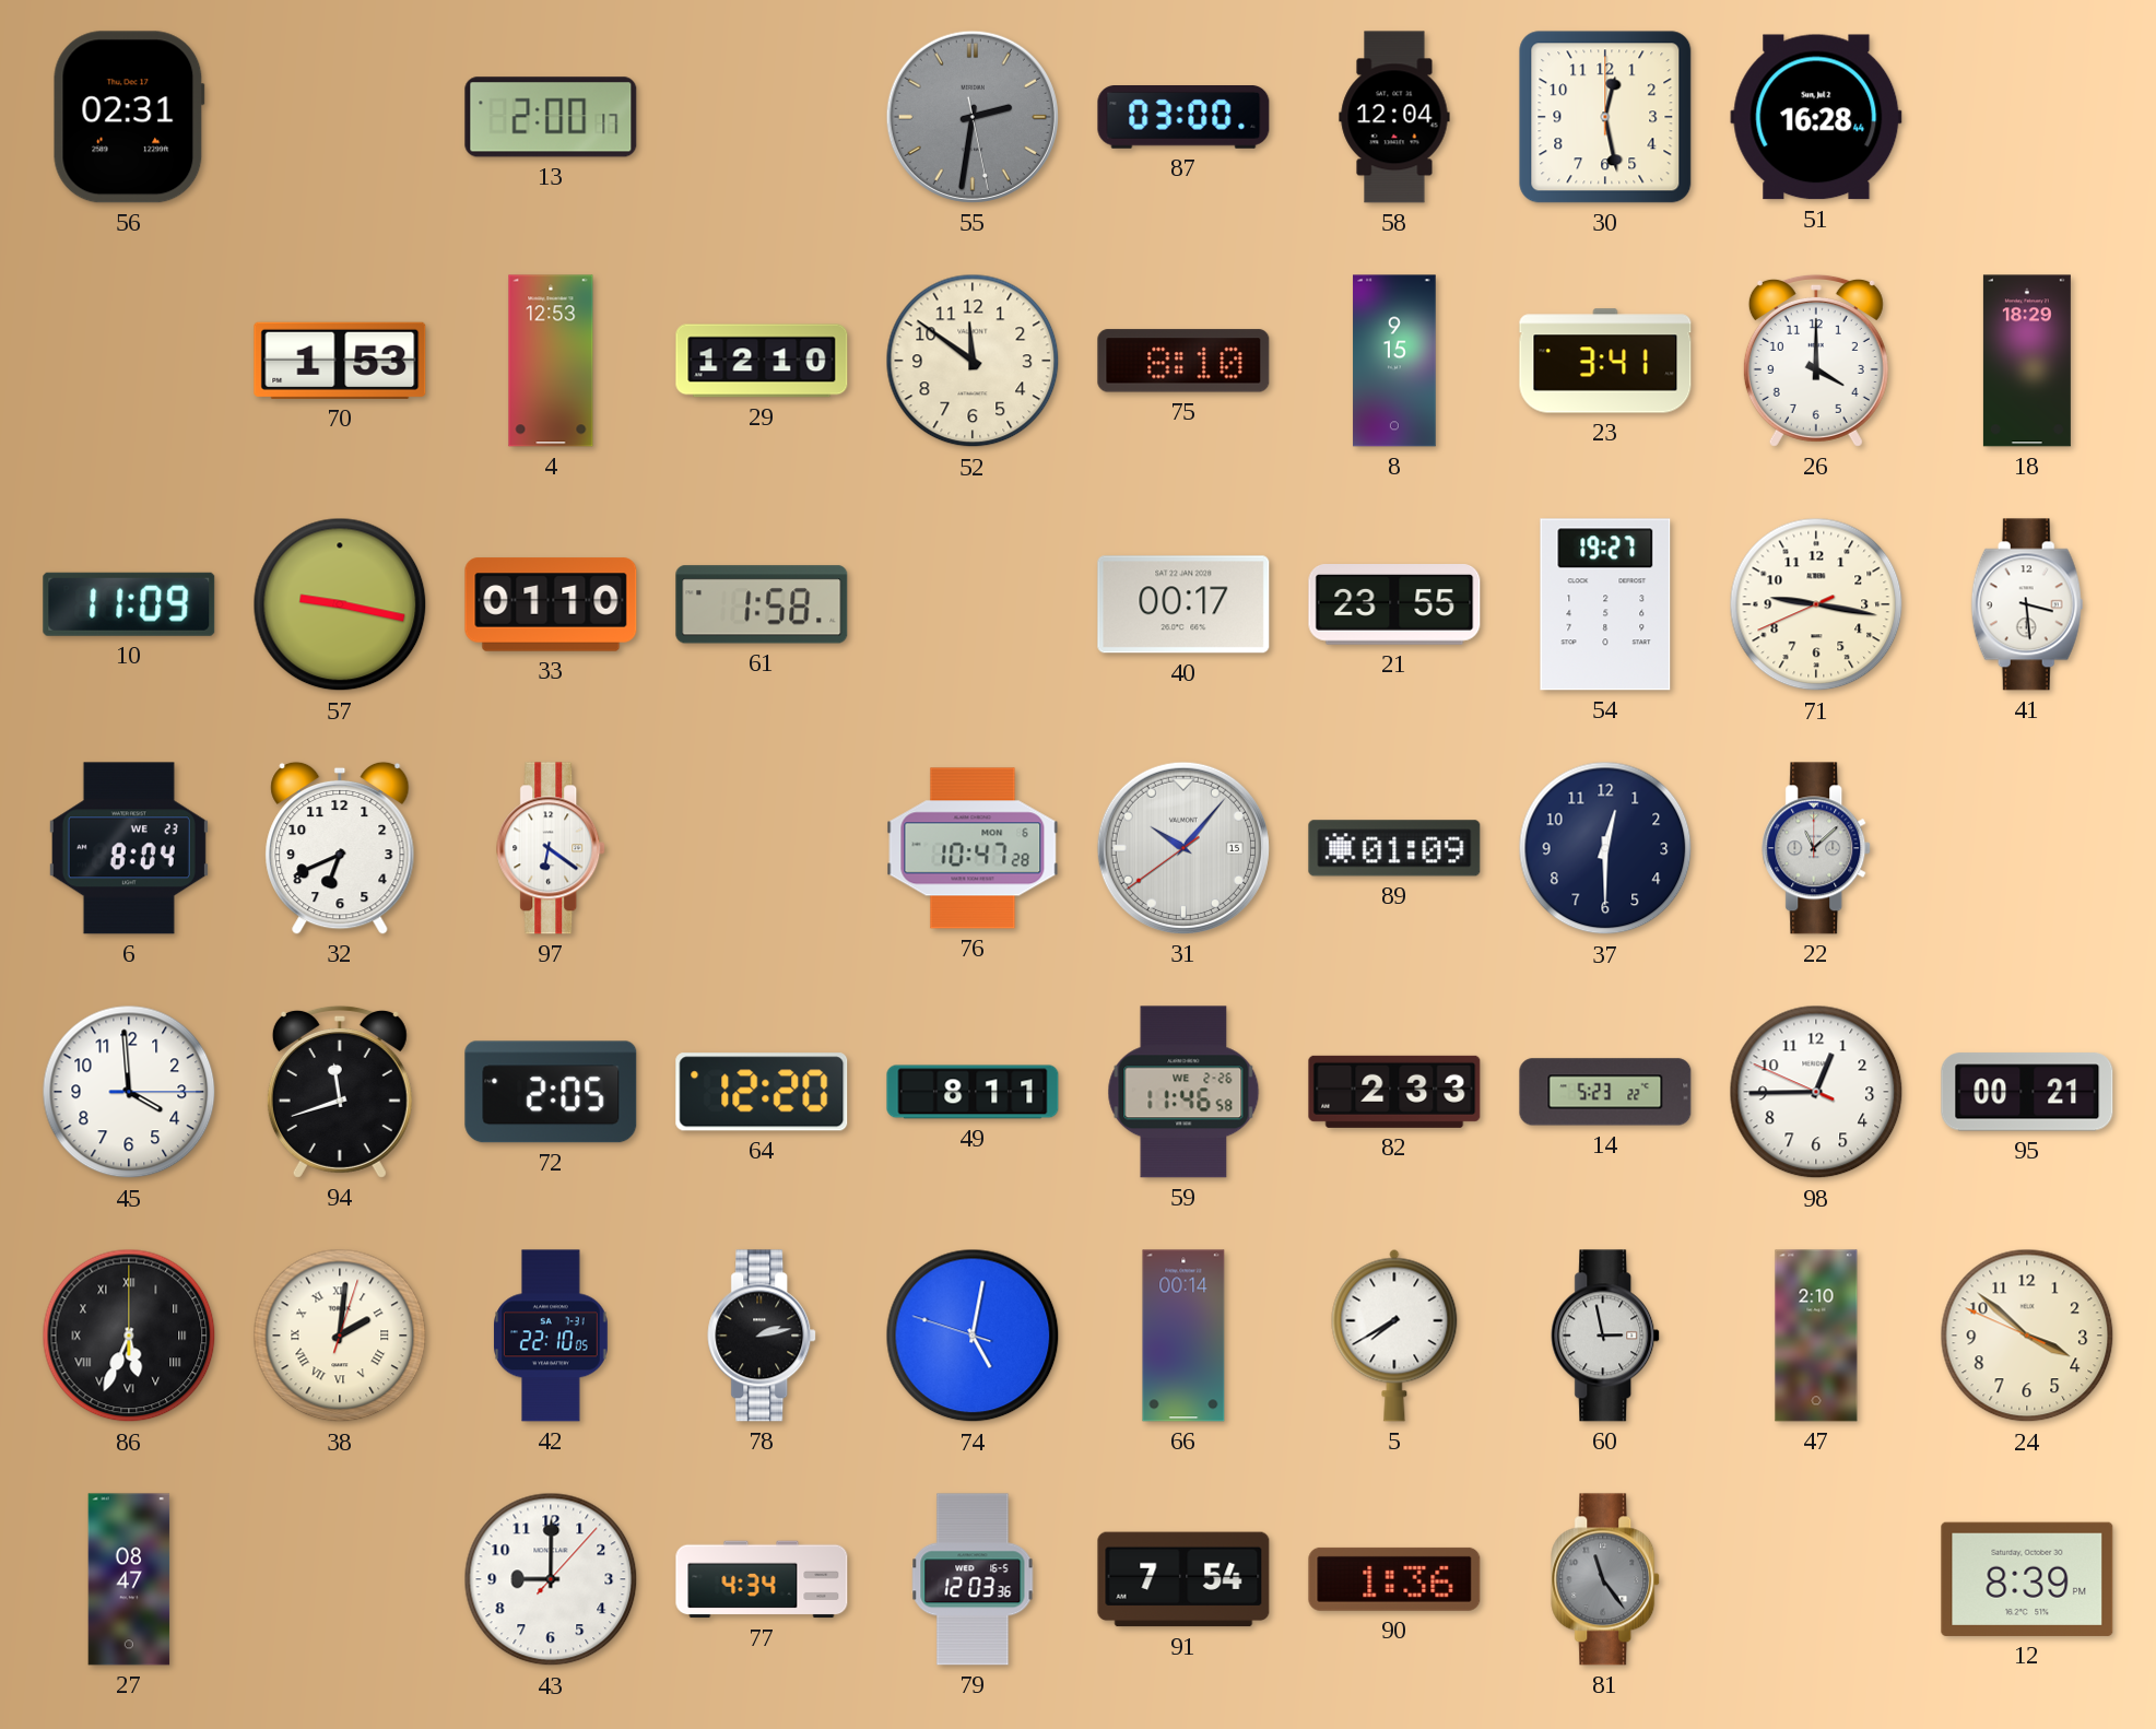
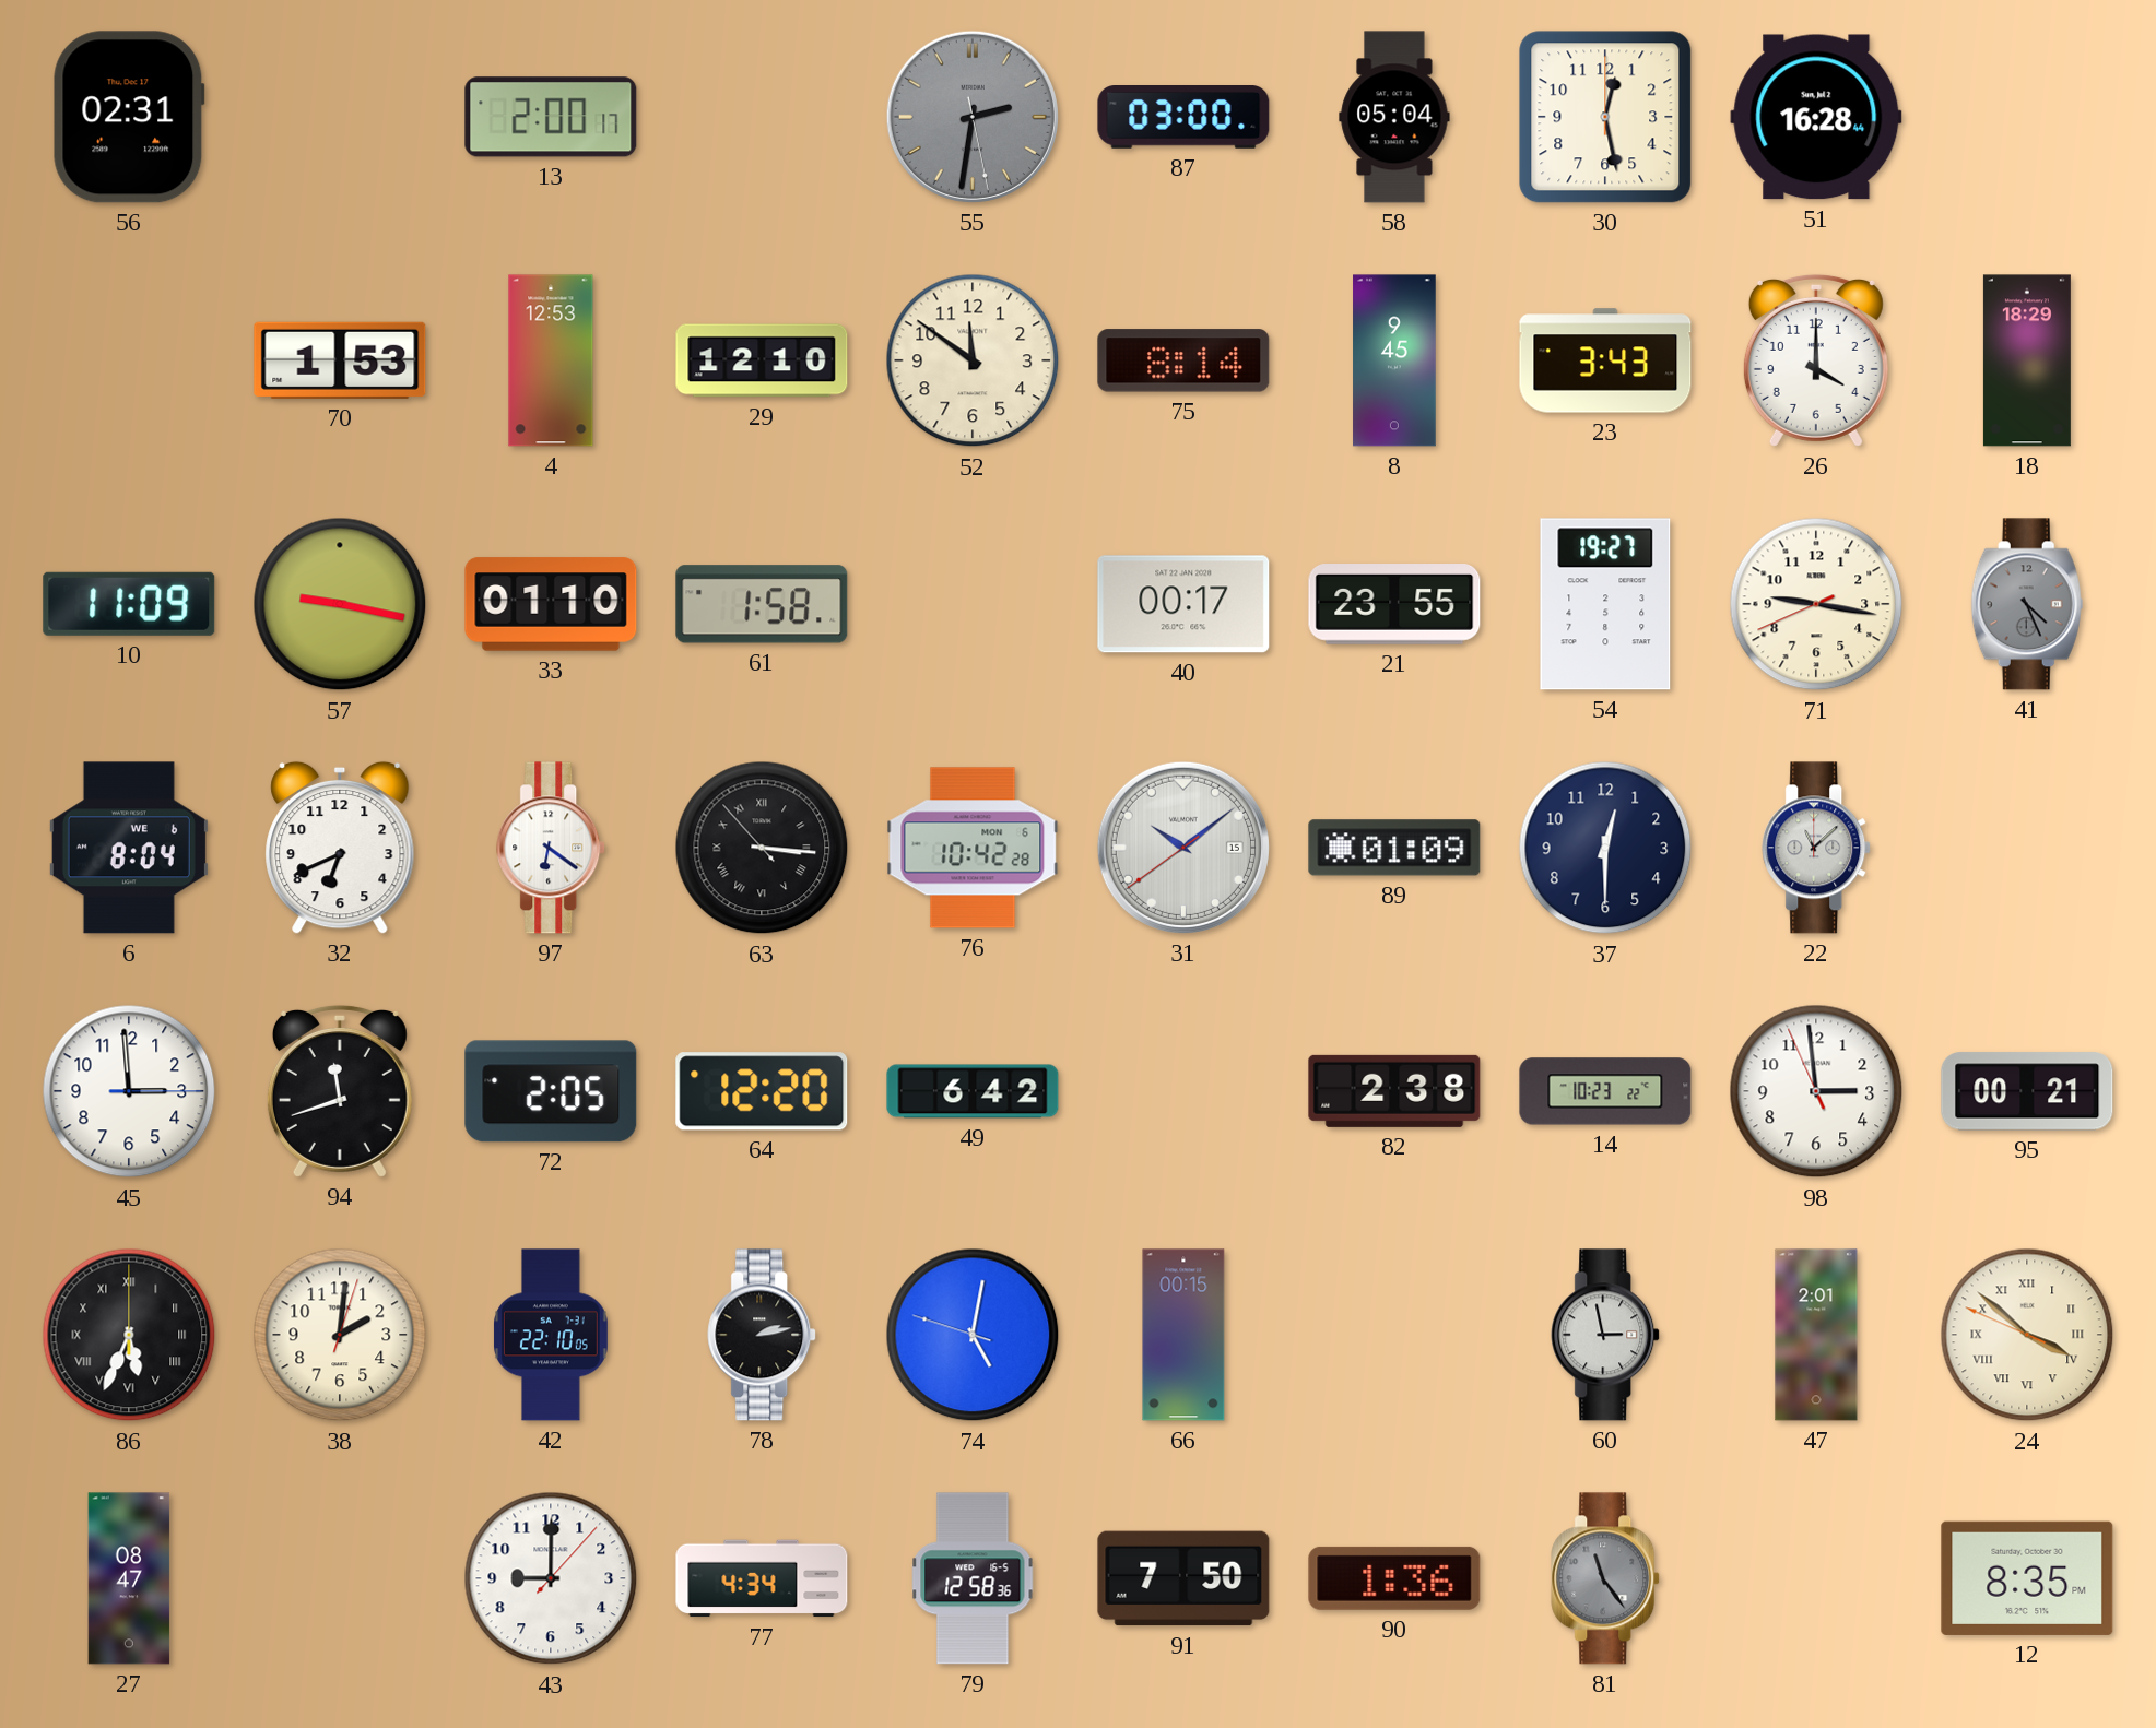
58: 12:04 -> 05:04 (1394, 117)
75: 8:10 -> 8:14 (1183, 360)
8: 9:15 -> 9:45 (1394, 360)
23: 3:41 -> 3:43 (1605, 360)
41: 3:29 -> 4:26 (2027, 604)
41 dial: white -> grey (2027, 604)
6 date: WE 23 -> WE 6 (129, 848)
63: none -> 3:15 (762, 848)
76: 10:47 -> 10:42 (973, 848)
31: 10:06 -> 10:08 (1183, 848)
45: 3:59 -> 2:59 (129, 1091)
49: 8:11 -> 6:42 (973, 1091)
59: 11:46 -> none (1183, 1092)
82: 2:33 -> 2:38 (1394, 1091)
14: 5:23 -> 10:23 (1605, 1091)
98: 12:44 -> 2:58 (1816, 1091)
38 numerals: Roman -> Arabic (340, 1335)
66: 00:14 -> 00:15 (1183, 1335)
5: 7:40 -> none (1394, 1336)
47: 2:10 -> 2:01 (1816, 1335)
24 numerals: Arabic -> Roman (2027, 1335)
79: 12:03 -> 12:58 (973, 1578)
91: 7:54 -> 7:50 (1183, 1578)
12: 8:39 -> 8:35 (2027, 1578)
